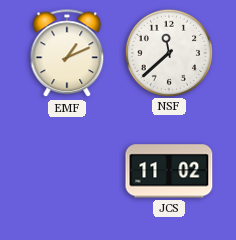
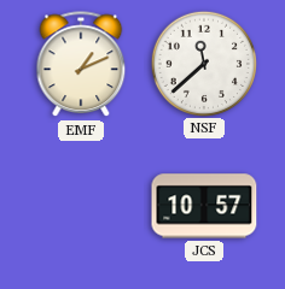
JCS: 11:02 -> 10:57 (204, 206)
